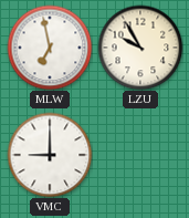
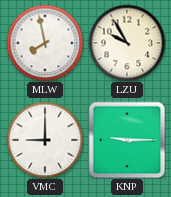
MLW: 6:58 -> 7:58 (45, 43)
KNP: none -> 9:15 (127, 140)
